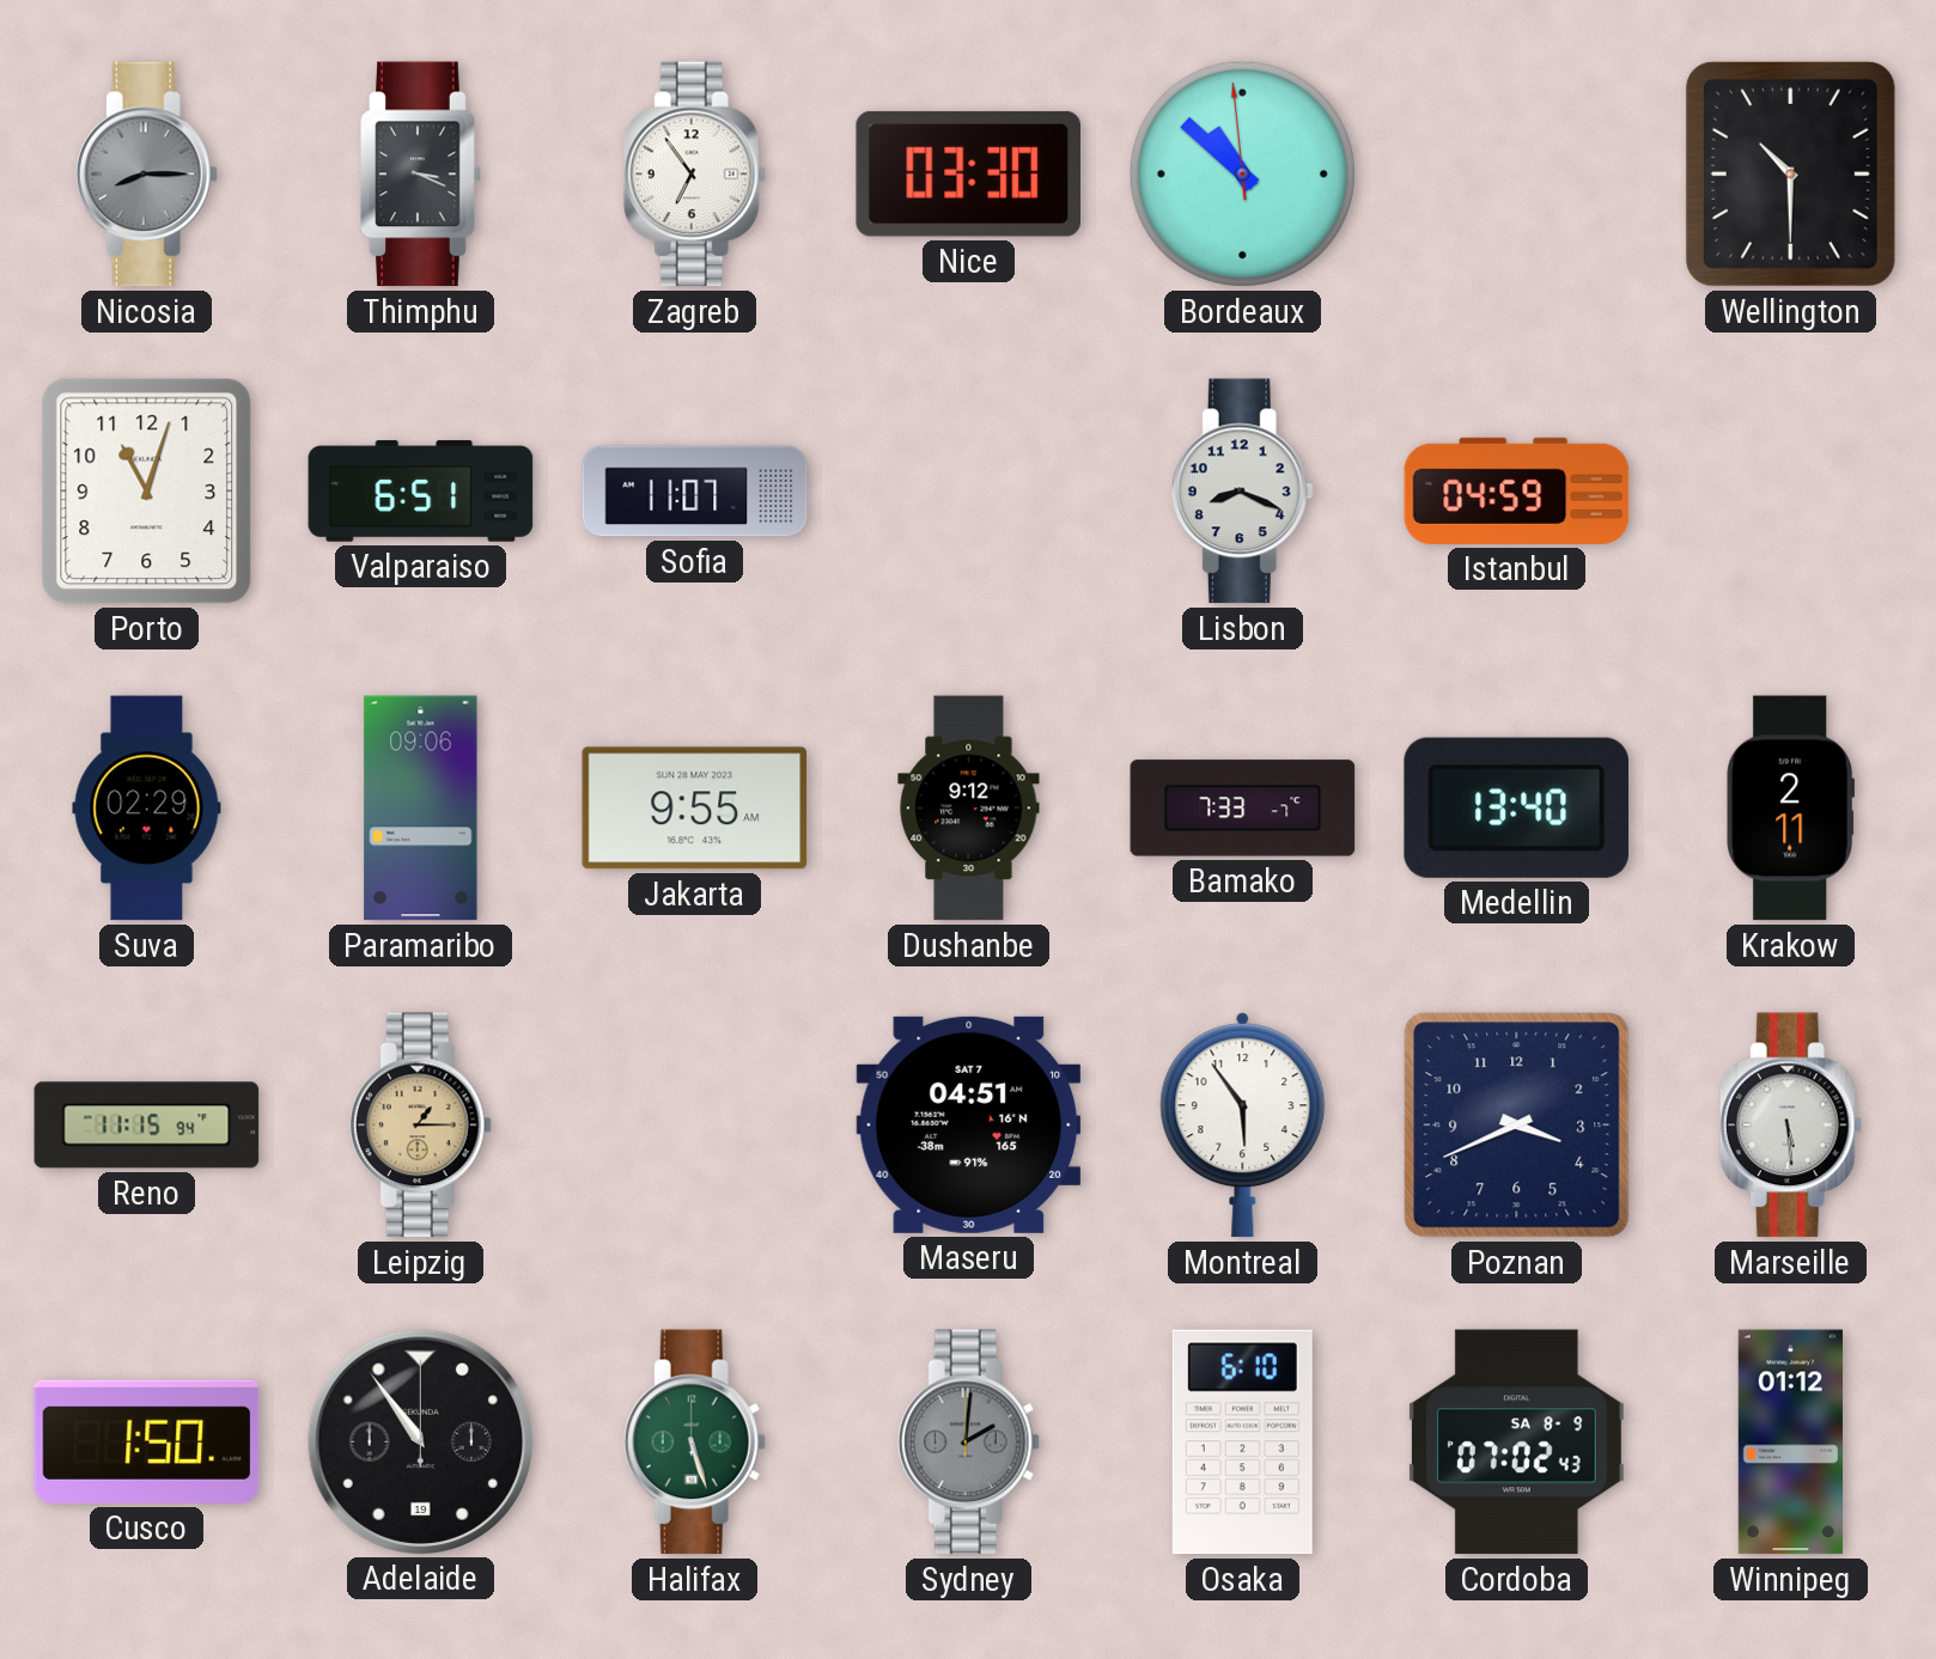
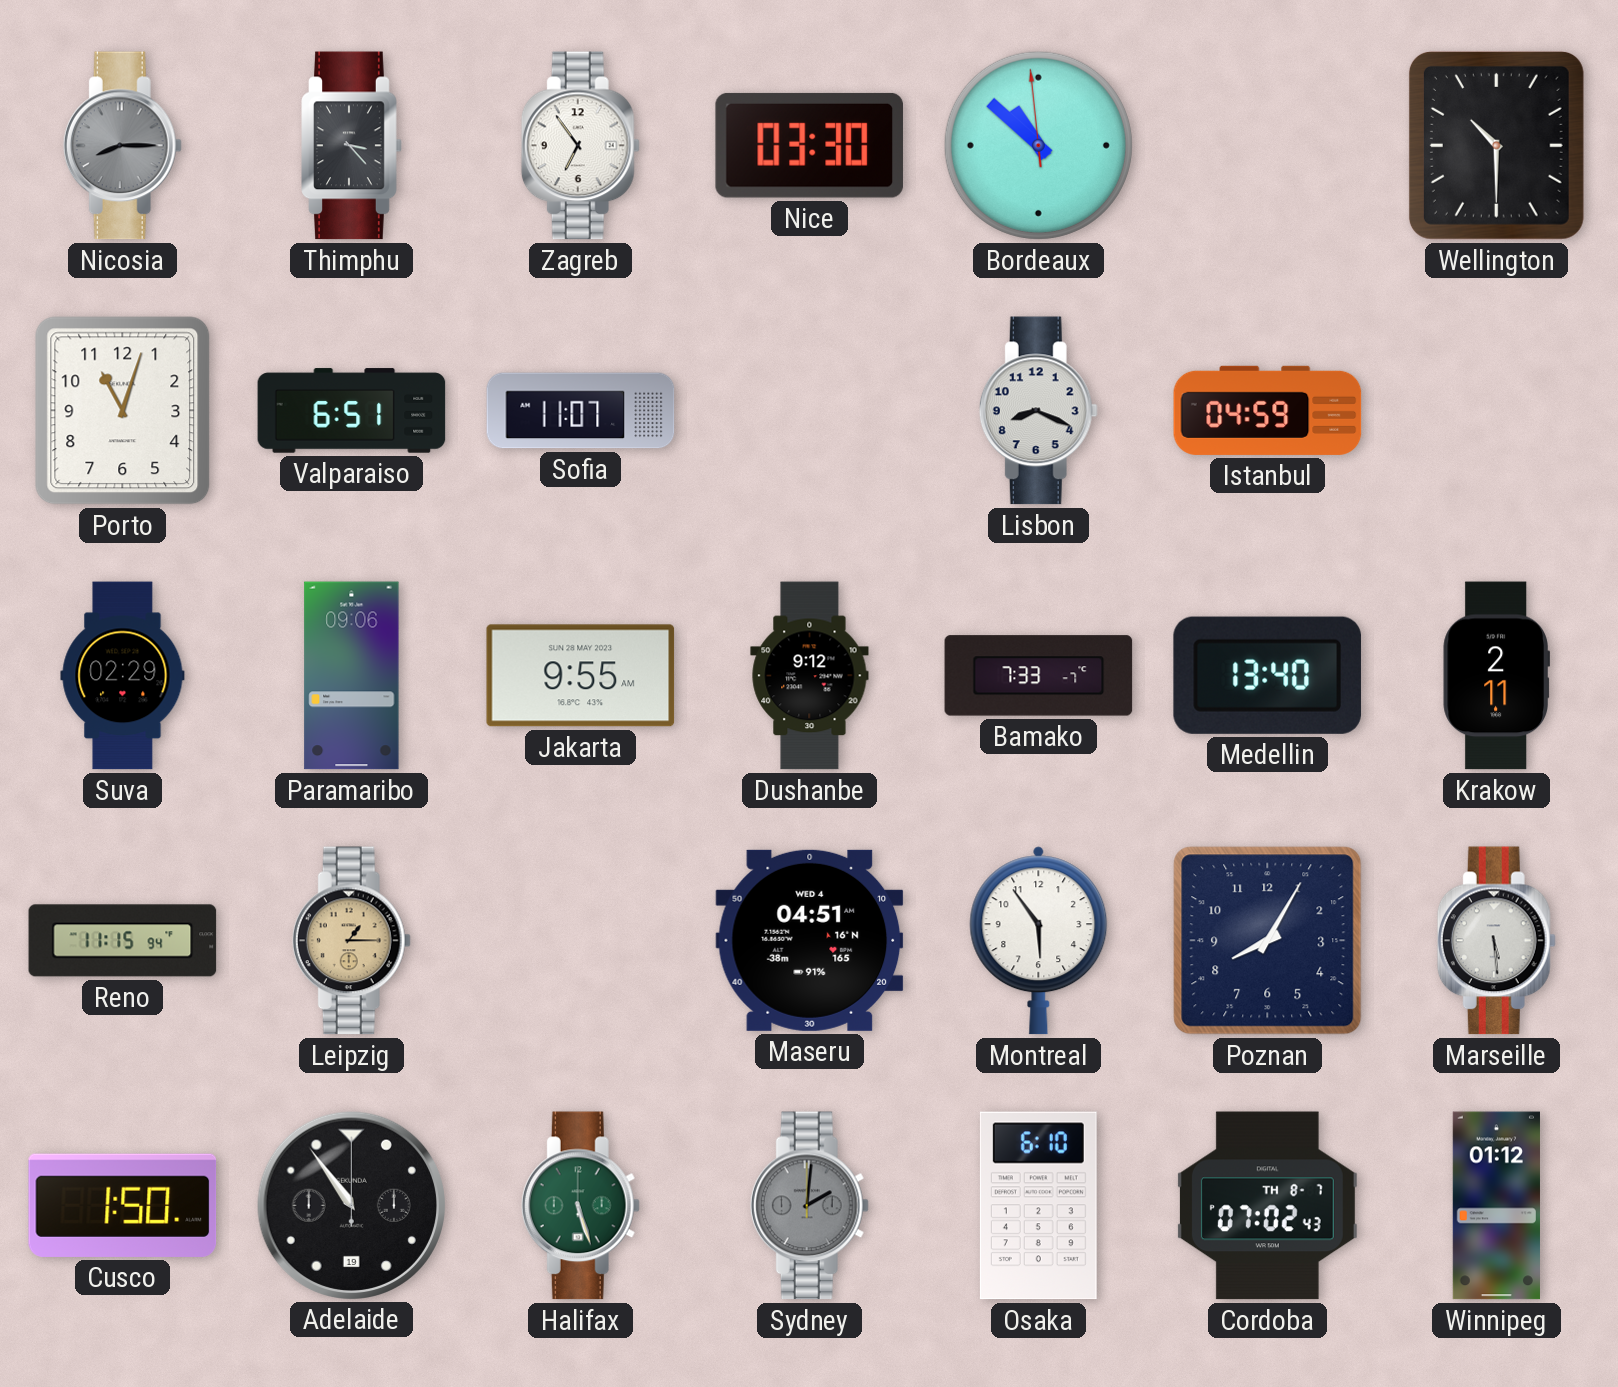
Thimphu: 3:19 -> 3:23 (352, 146)
Maseru date: SAT 7 -> WED 4 (810, 940)
Poznan: 3:41 -> 8:05 (1268, 941)
Cordoba date: SA 8-9 -> TH 8-7 (1267, 1206)
